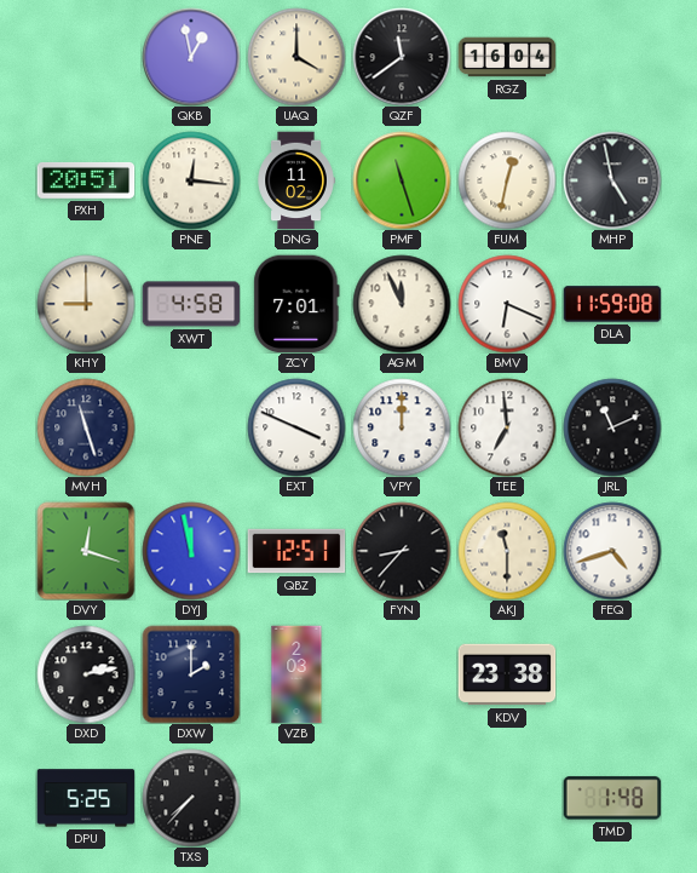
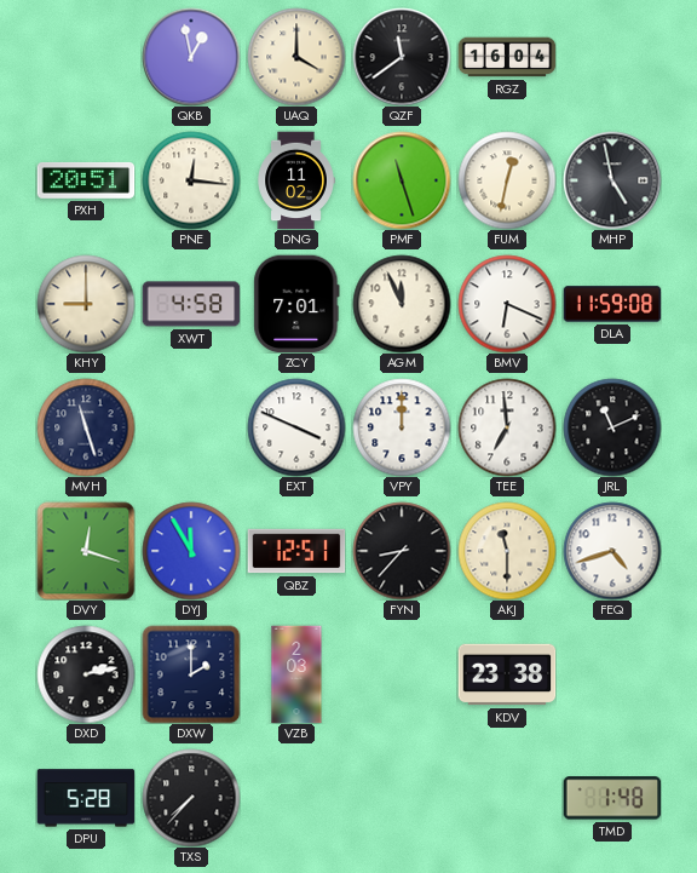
DYJ: 11:58 -> 11:55 (191, 551)
DPU: 5:25 -> 5:28 (86, 798)
